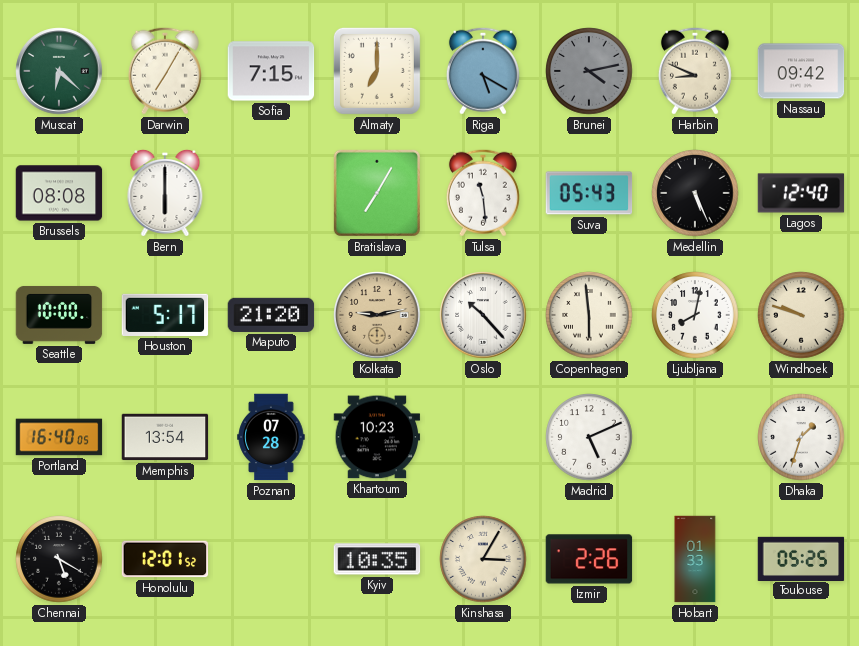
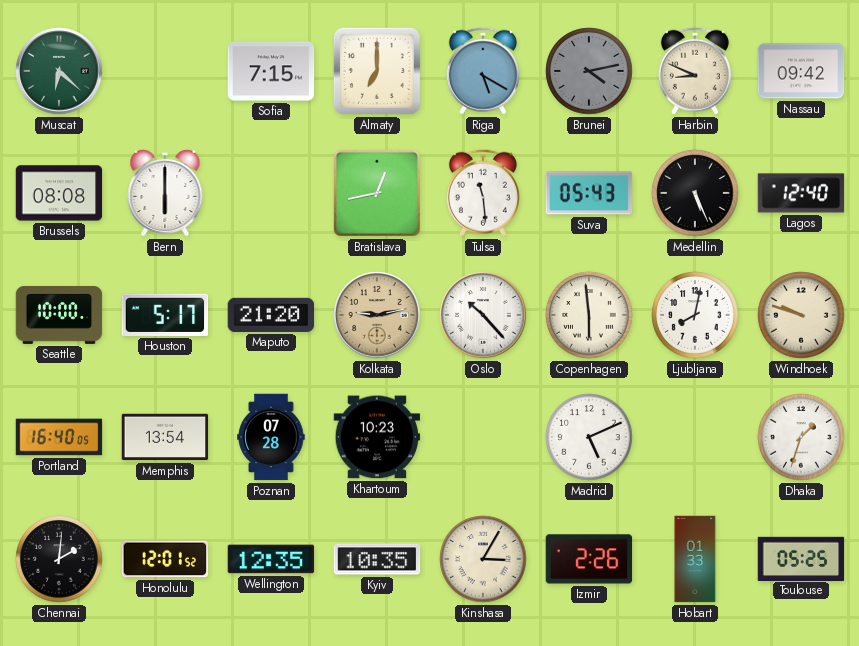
Darwin: 7:05 -> none (165, 71)
Bratislava: 7:05 -> 12:43 (377, 193)
Chennai: 5:20 -> 2:01 (59, 559)
Wellington: none -> 12:35 (271, 559)
